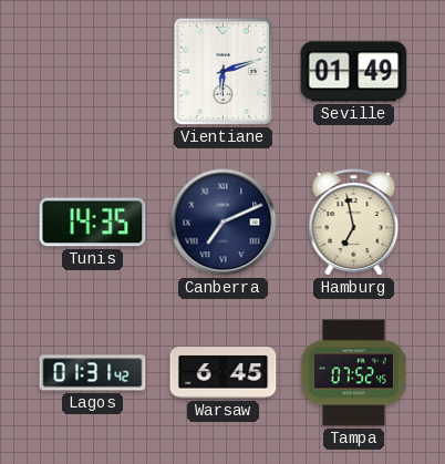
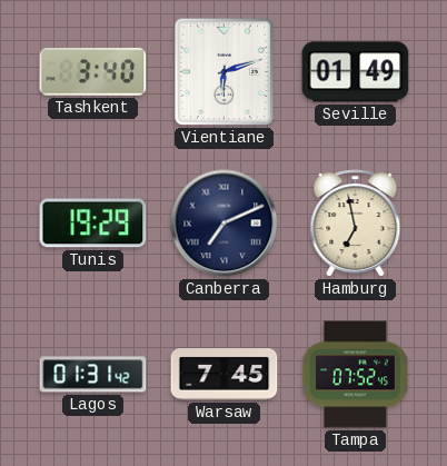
Tashkent: none -> 3:40 (93, 72)
Tunis: 14:35 -> 19:29 (93, 224)
Warsaw: 6:45 -> 7:45 (225, 375)
